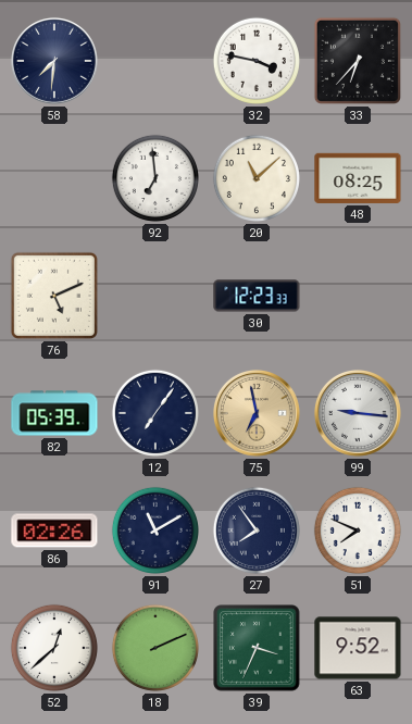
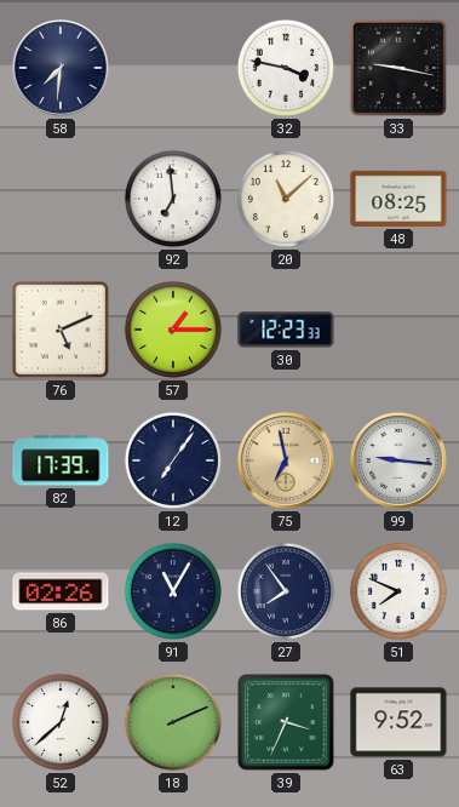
33: 6:37 -> 9:17 (398, 68)
57: none -> 1:15 (173, 330)
82: 05:39 -> 17:39 (61, 460)
91: 11:10 -> 11:05 (173, 591)
